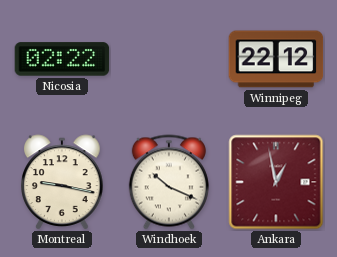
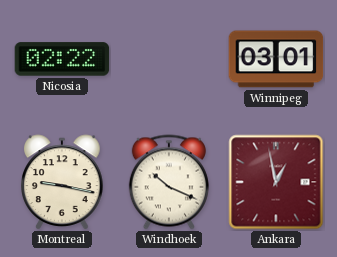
Winnipeg: 22:12 -> 03:01 (276, 59)
